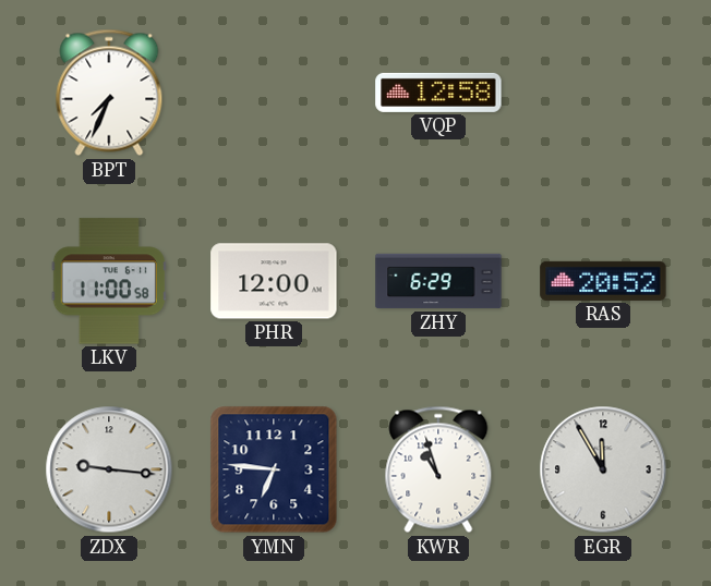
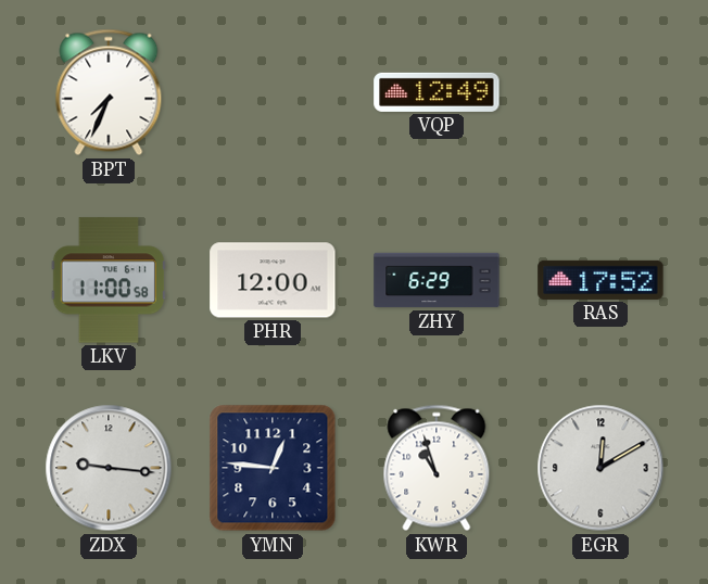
VQP: 12:58 -> 12:49 (437, 92)
RAS: 20:52 -> 17:52 (600, 280)
YMN: 6:46 -> 12:46 (273, 468)
EGR: 11:55 -> 12:10 (600, 468)
